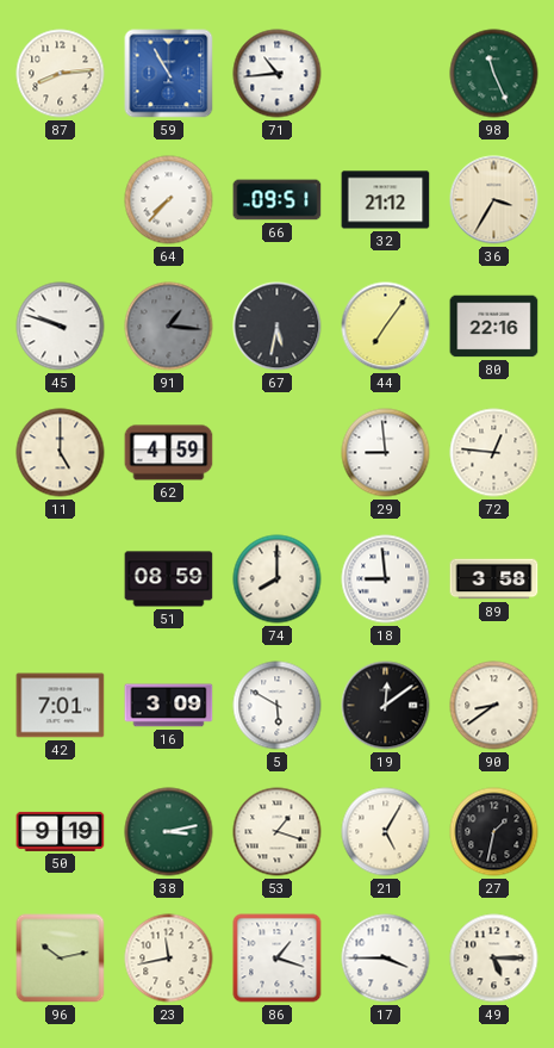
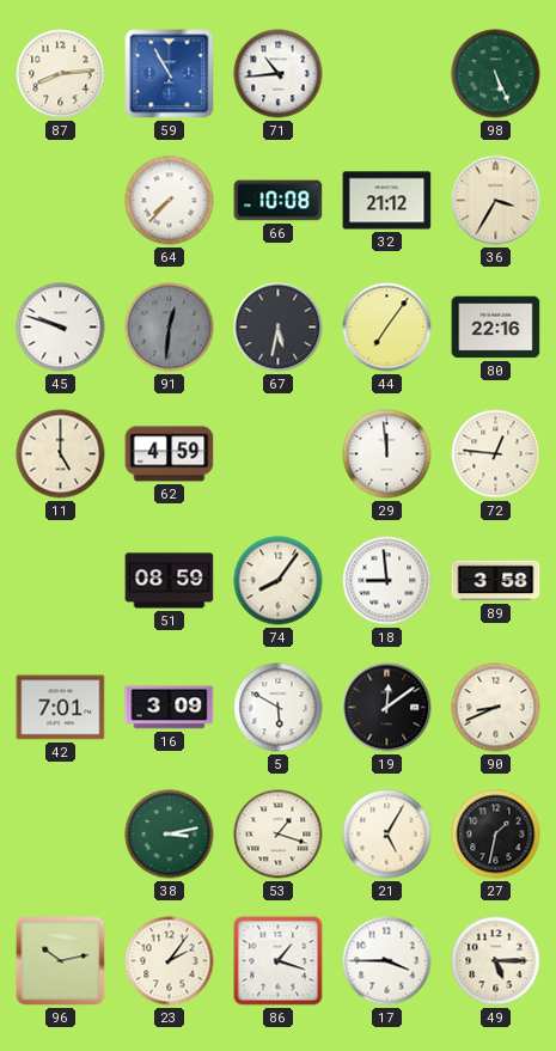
98: 11:26 -> 5:26 (496, 74)
66: 09:51 -> 10:08 (279, 201)
91: 1:16 -> 12:31 (170, 328)
29: 8:59 -> 11:59 (387, 454)
74: 8:00 -> 8:06 (279, 581)
90: 8:39 -> 8:41 (496, 708)
50: 9:19 -> none (61, 831)
23: 11:43 -> 2:06 (170, 961)
